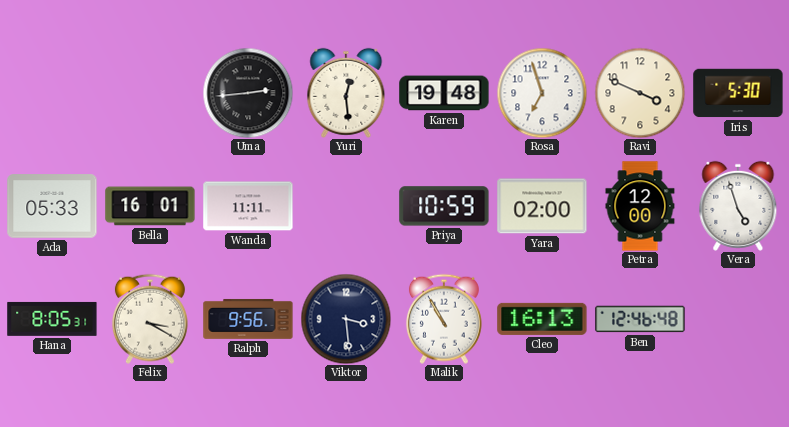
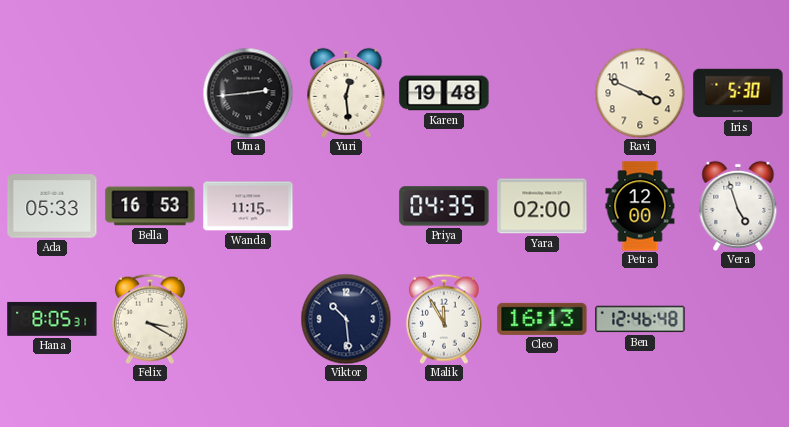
Rosa: 6:57 -> none (542, 93)
Bella: 16:01 -> 16:53 (150, 206)
Wanda: 11:11 -> 11:15 (248, 206)
Priya: 10:59 -> 04:35 (444, 206)
Ralph: 9:56 -> none (248, 319)
Viktor: 3:29 -> 10:29 (346, 319)
Malik: 10:55 -> 11:55 (444, 319)
